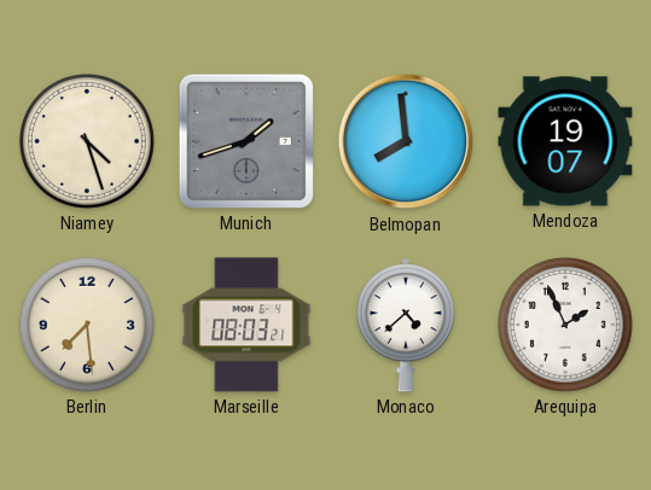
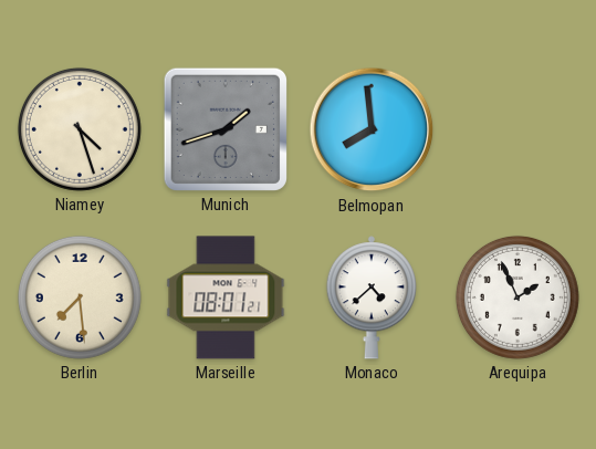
Mendoza: 19:07 -> none (565, 141)
Marseille: 08:03 -> 08:01 (226, 297)
